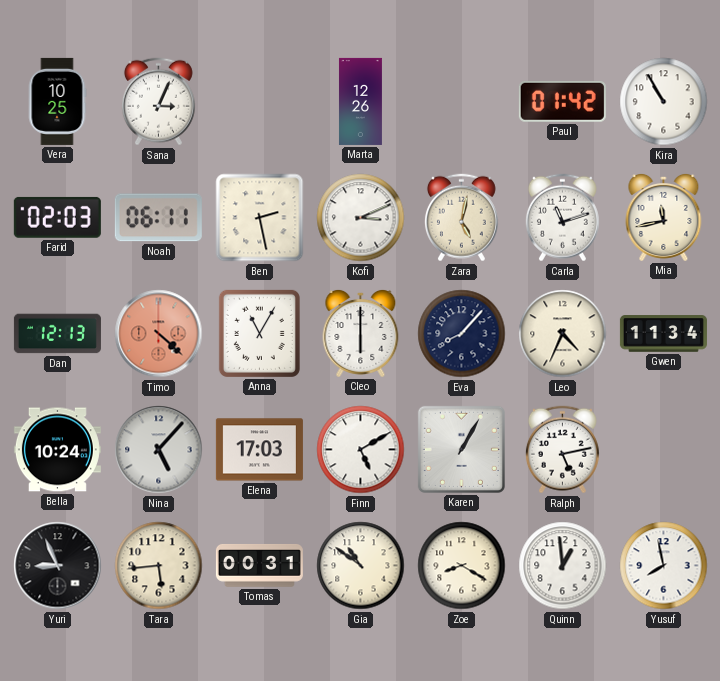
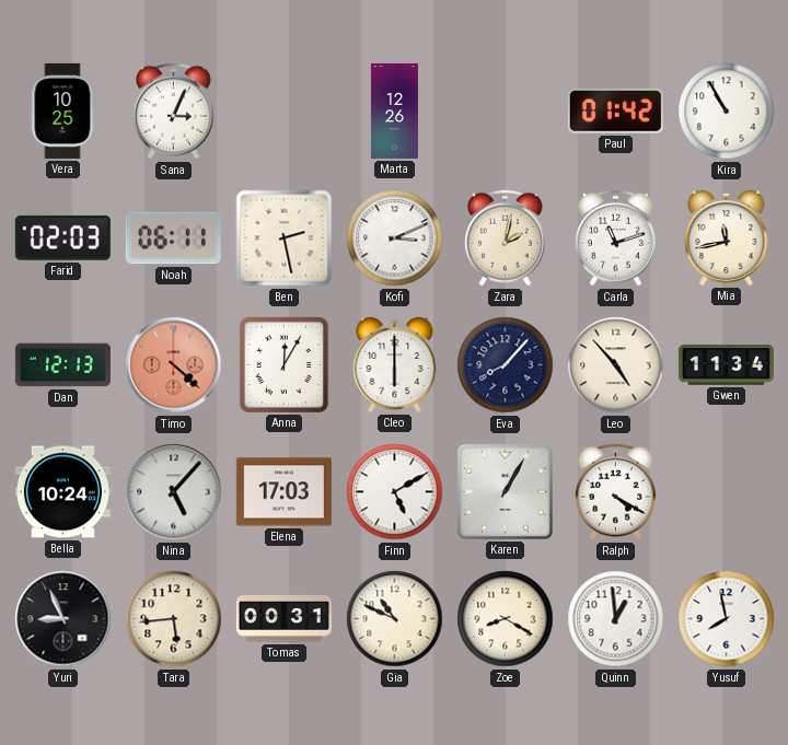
Zara: 5:02 -> 2:02 (505, 238)
Anna: 11:05 -> 12:05 (283, 364)
Leo: 4:34 -> 4:53 (616, 365)
Ralph: 5:13 -> 4:20 (615, 492)
Gia: 10:51 -> 10:49 (395, 619)
